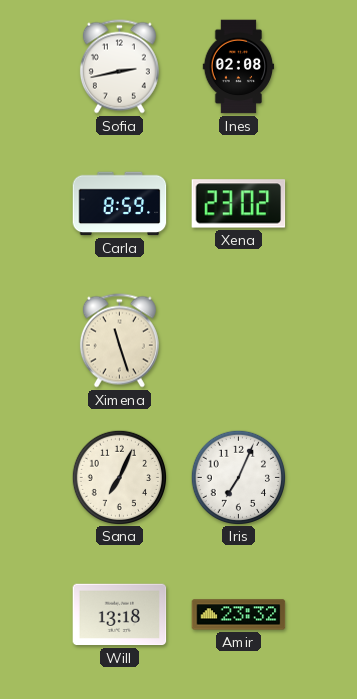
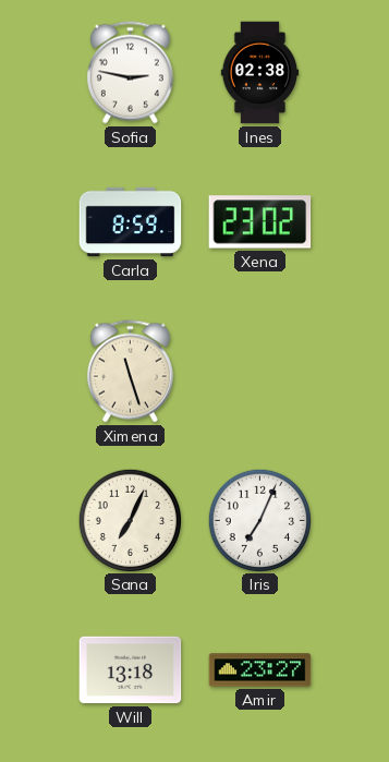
Sofia: 2:43 -> 2:47 (130, 73)
Ines: 02:08 -> 02:38 (260, 73)
Amir: 23:32 -> 23:27 (260, 670)
